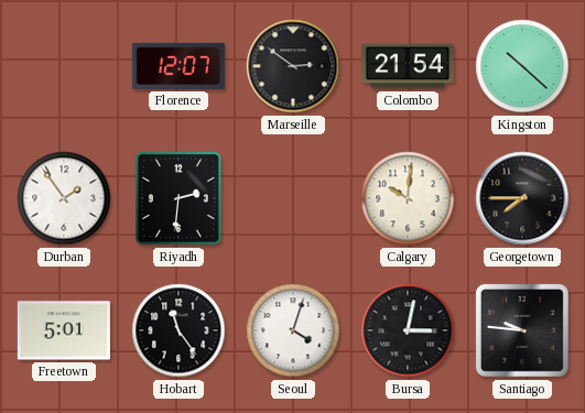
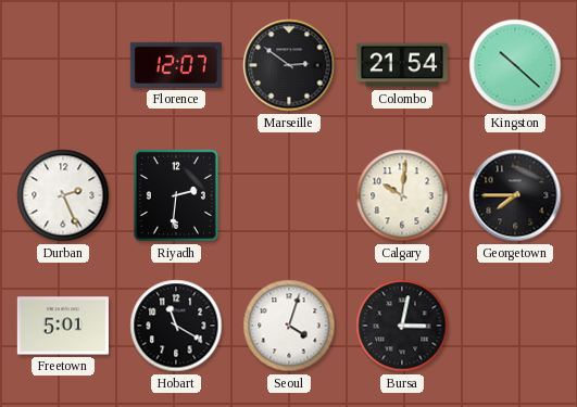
Durban: 1:54 -> 2:26 (63, 195)
Hobart: 11:24 -> 11:20 (176, 326)
Santiago: 9:46 -> none (522, 330)
